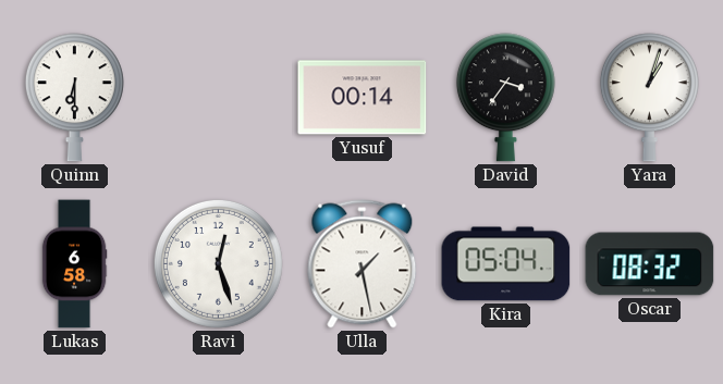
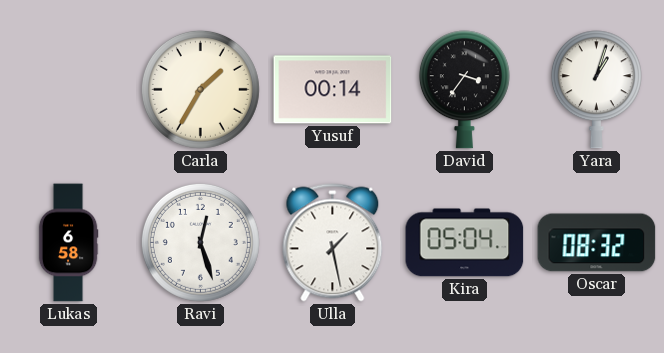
Quinn: 6:30 -> none (74, 98)
Carla: none -> 1:35 (200, 89)
